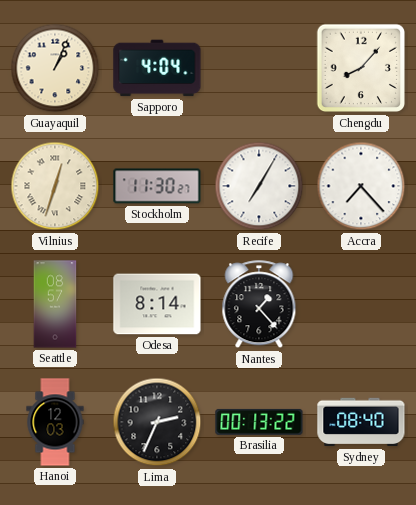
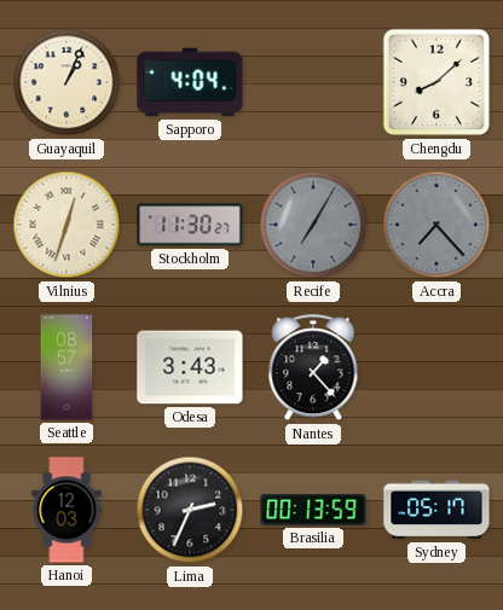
Chengdu: 8:07 -> 8:08 (436, 82)
Recife dial: white -> grey (313, 225)
Accra dial: white -> grey (436, 225)
Odesa: 8:14 -> 3:43 (190, 367)
Brasilia: 00:13:22 -> 00:13:59 (313, 510)
Sydney: 08:40 -> 05:17 (436, 510)
